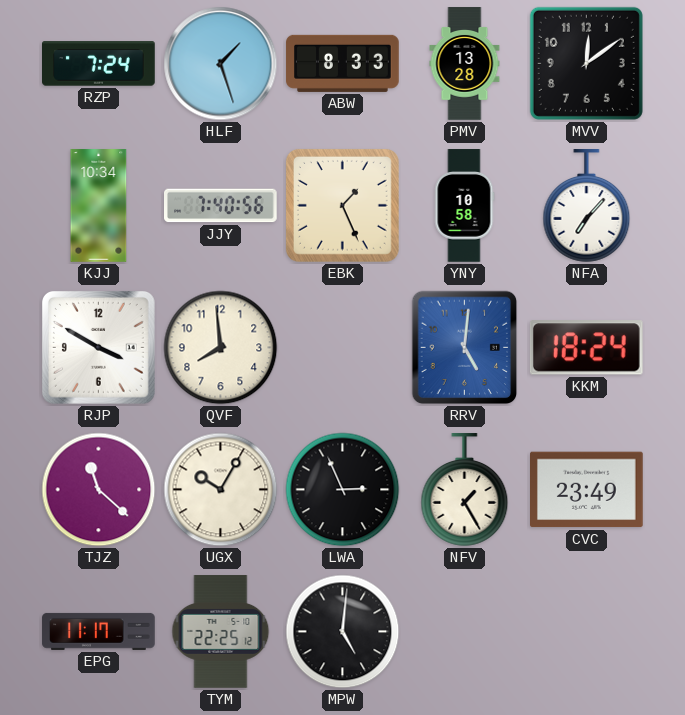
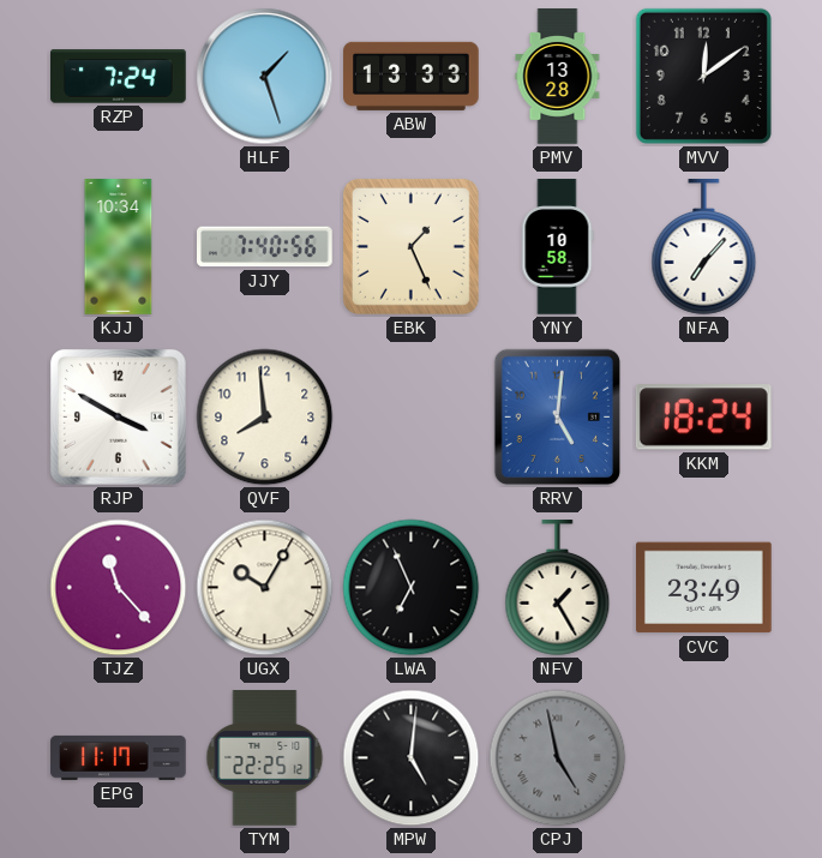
ABW: 8:33 -> 13:33 (412, 76)
TJZ: 11:22 -> 11:23 (119, 588)
LWA: 2:56 -> 6:56 (412, 588)
CPJ: none -> 4:58 (558, 758)
